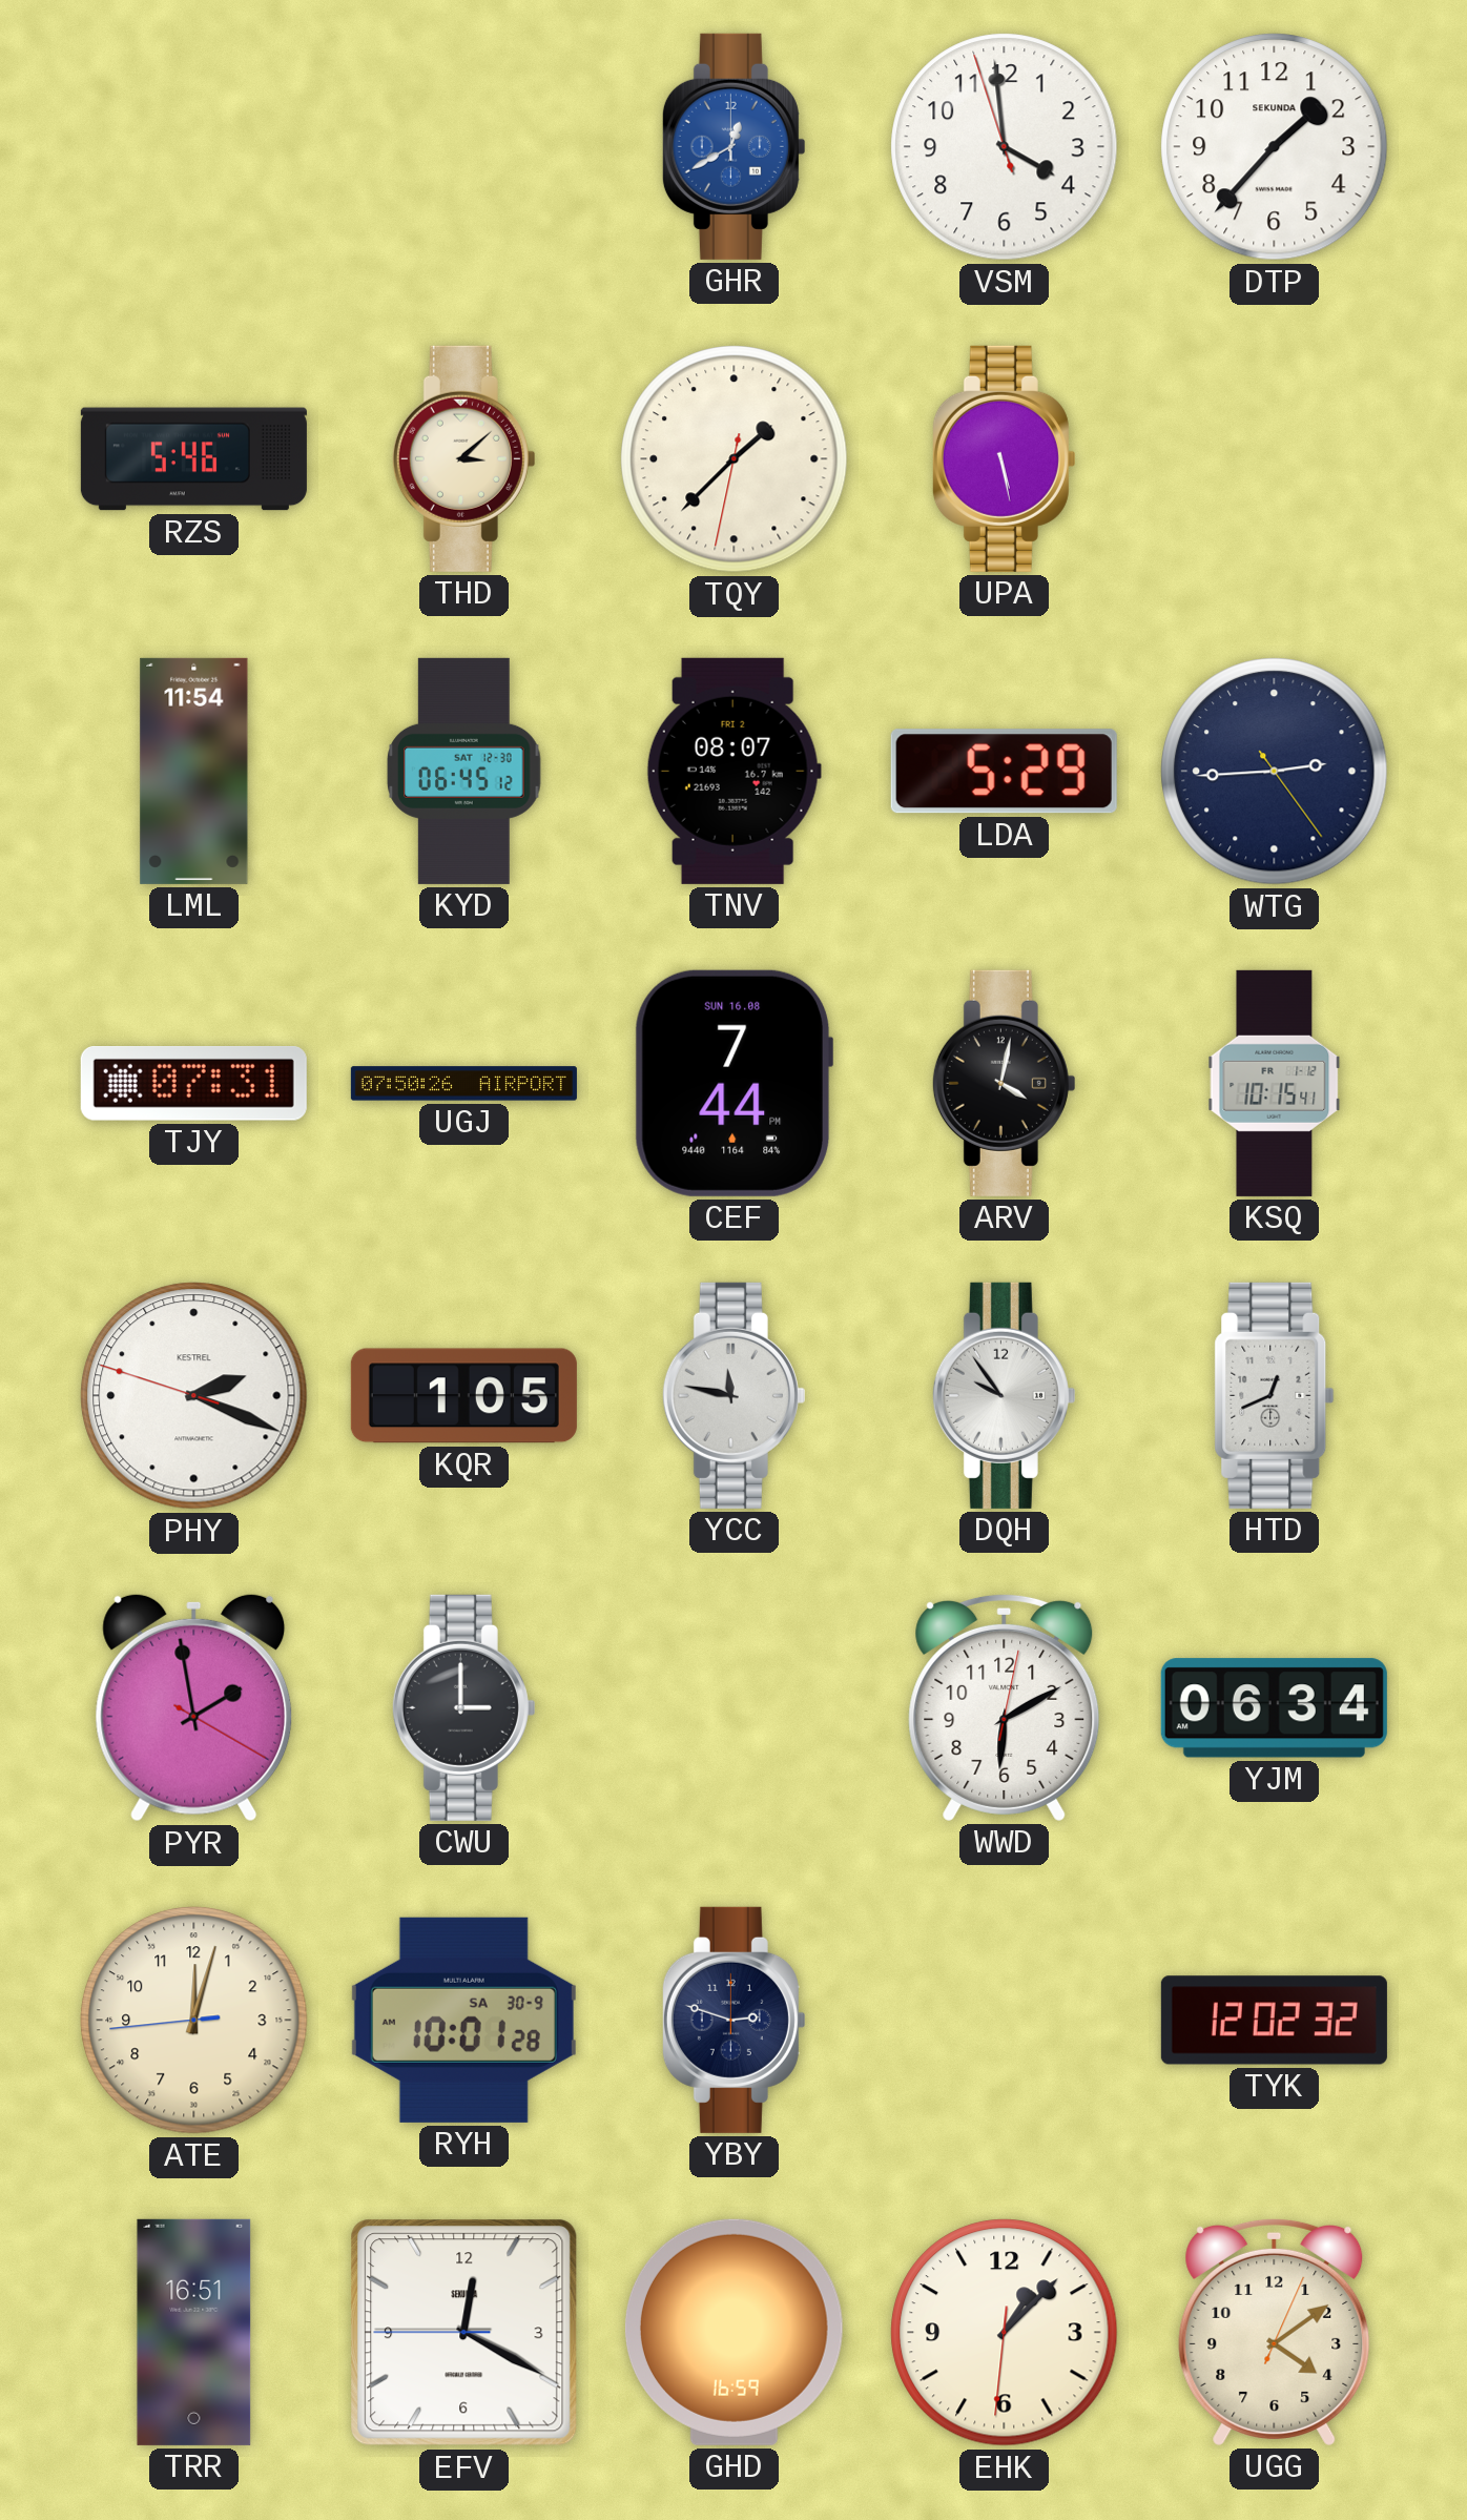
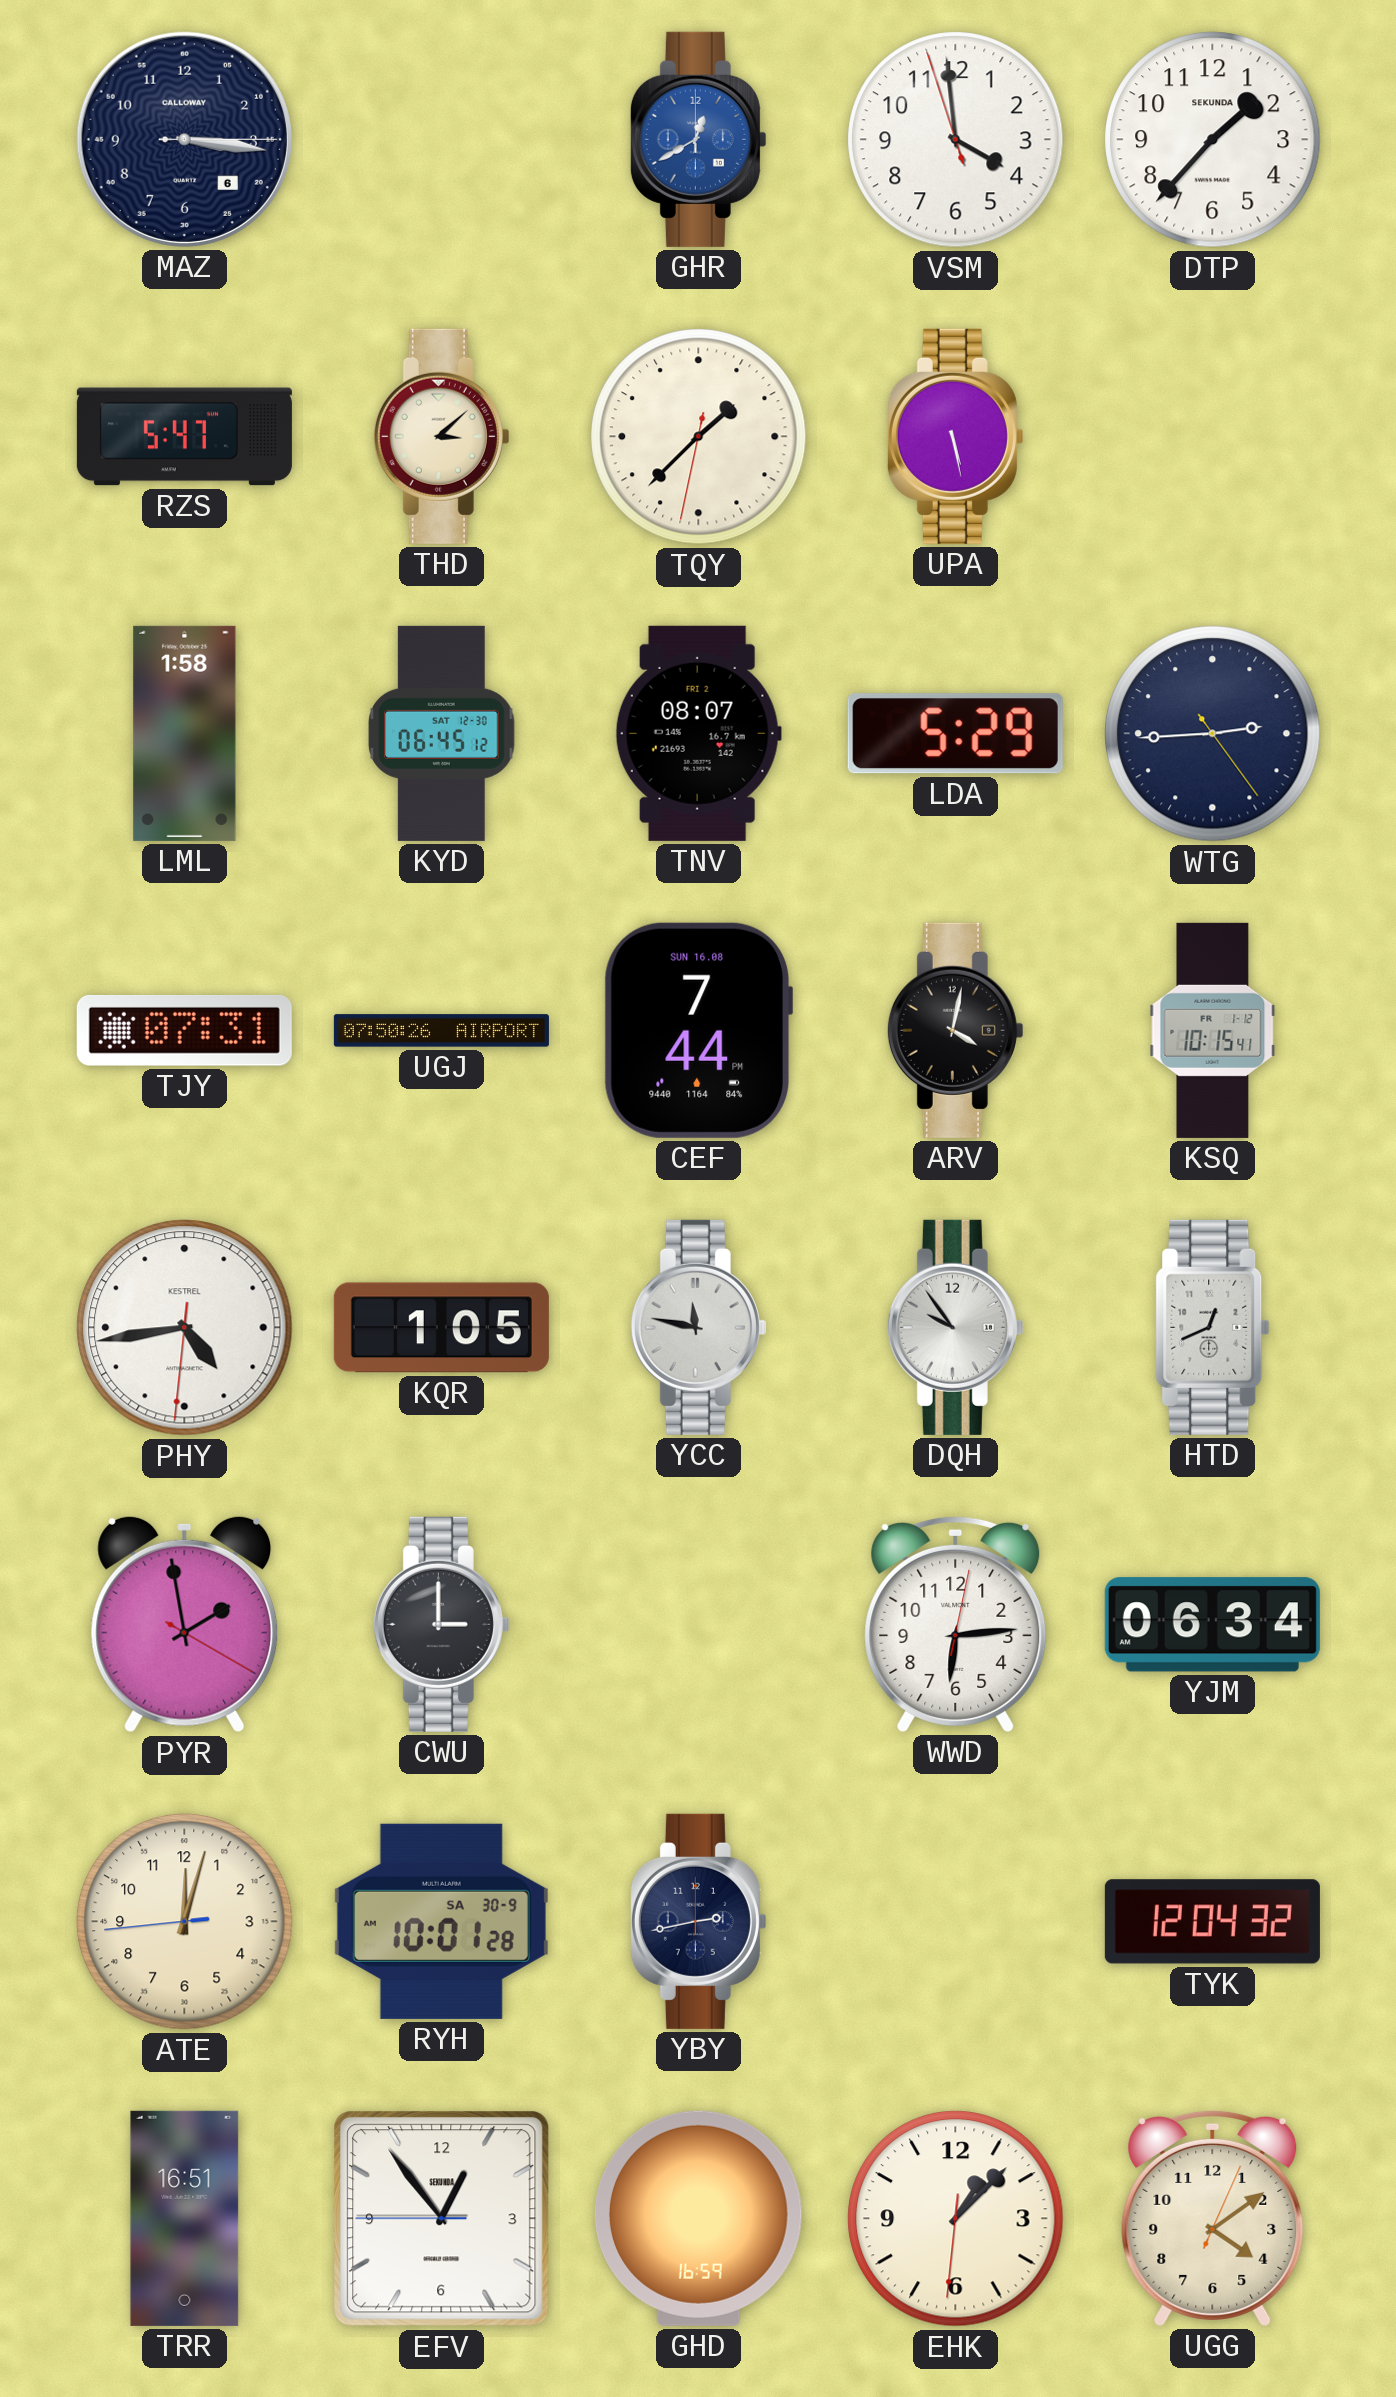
MAZ: none -> 3:16 (184, 139)
RZS: 5:46 -> 5:47 (184, 437)
LML: 11:54 -> 1:58 (185, 733)
PHY: 2:18 -> 4:43 (185, 1328)
WWD: 6:10 -> 6:14 (956, 1624)
YBY: 2:48 -> 2:43 (698, 1921)
TYK: 12:02 -> 12:04 (1212, 1922)
EFV: 12:19 -> 12:53 (442, 2219)
